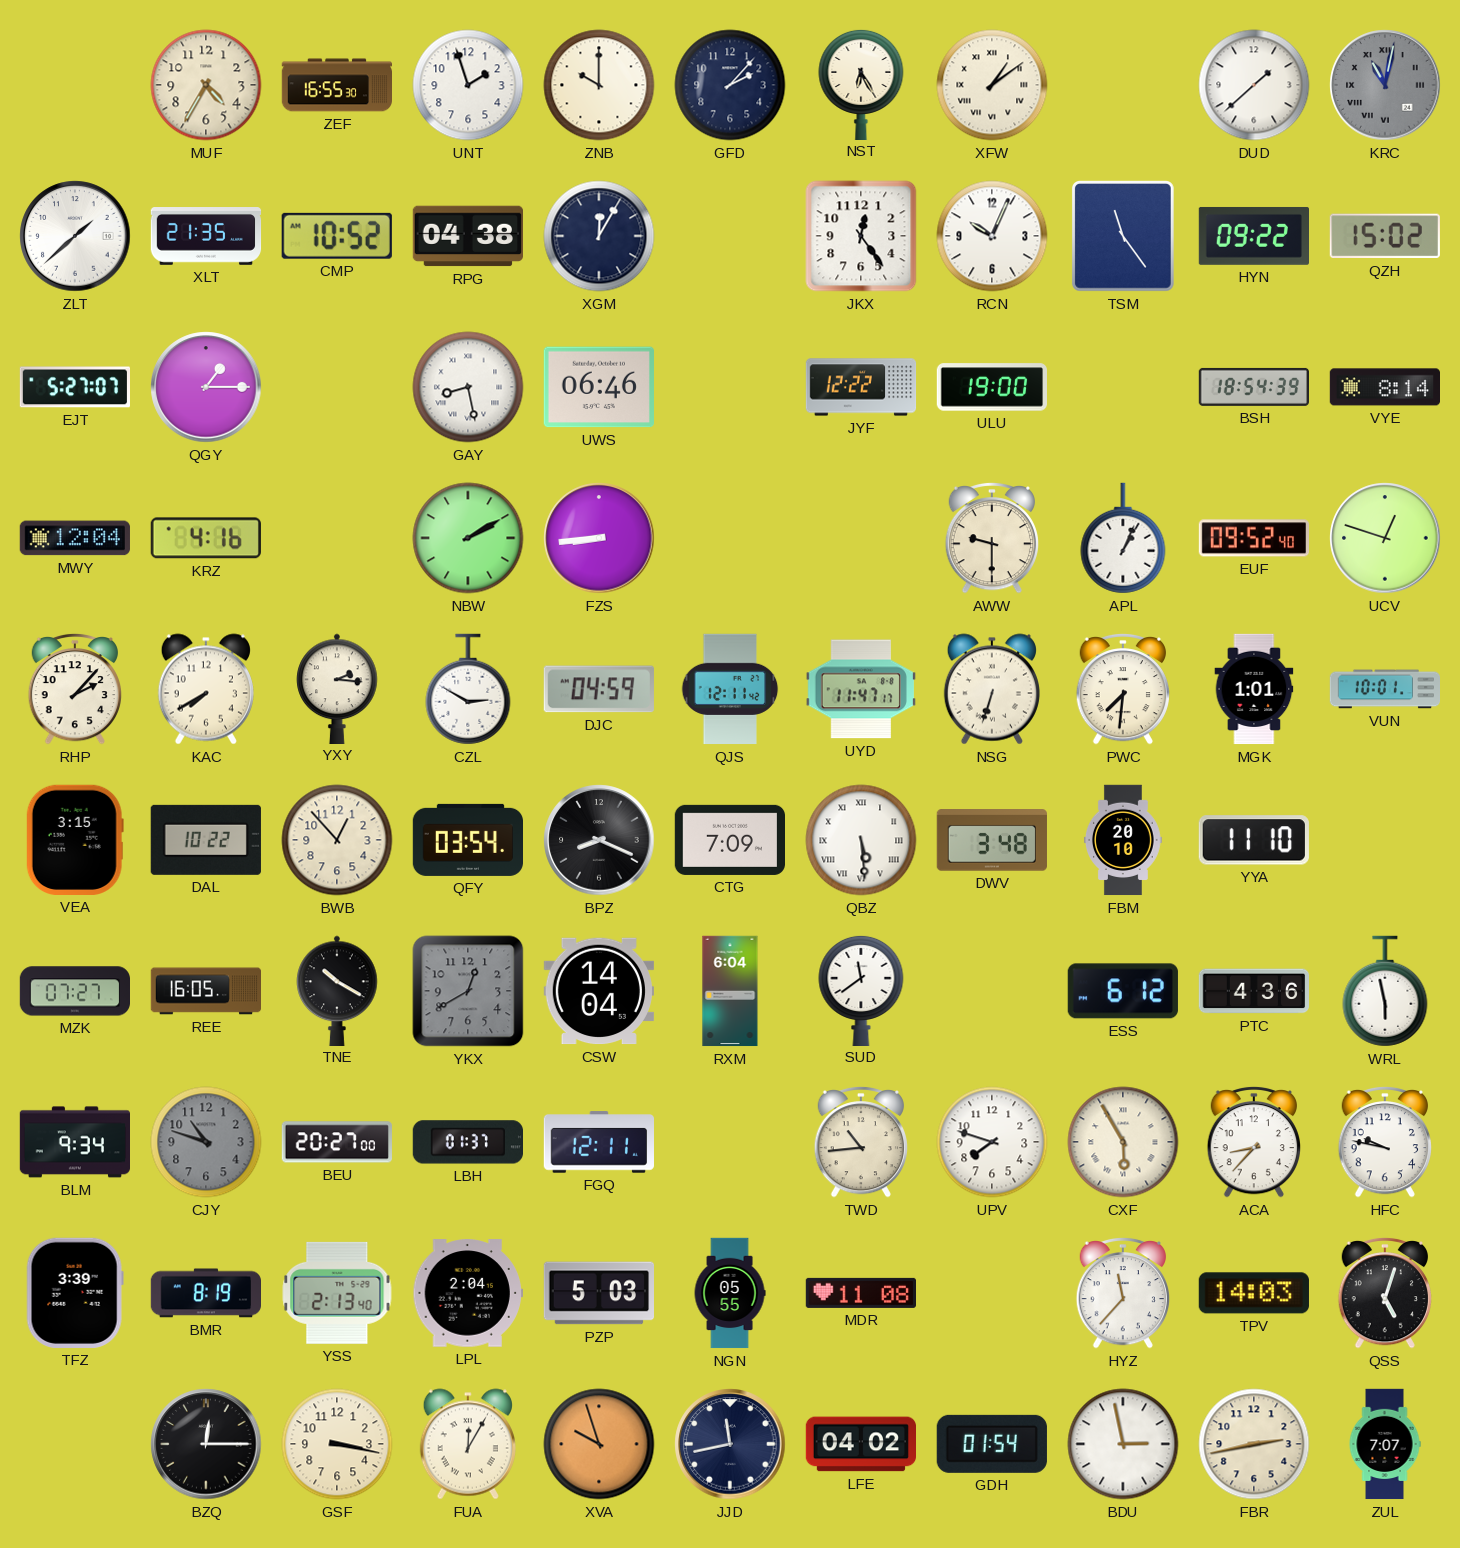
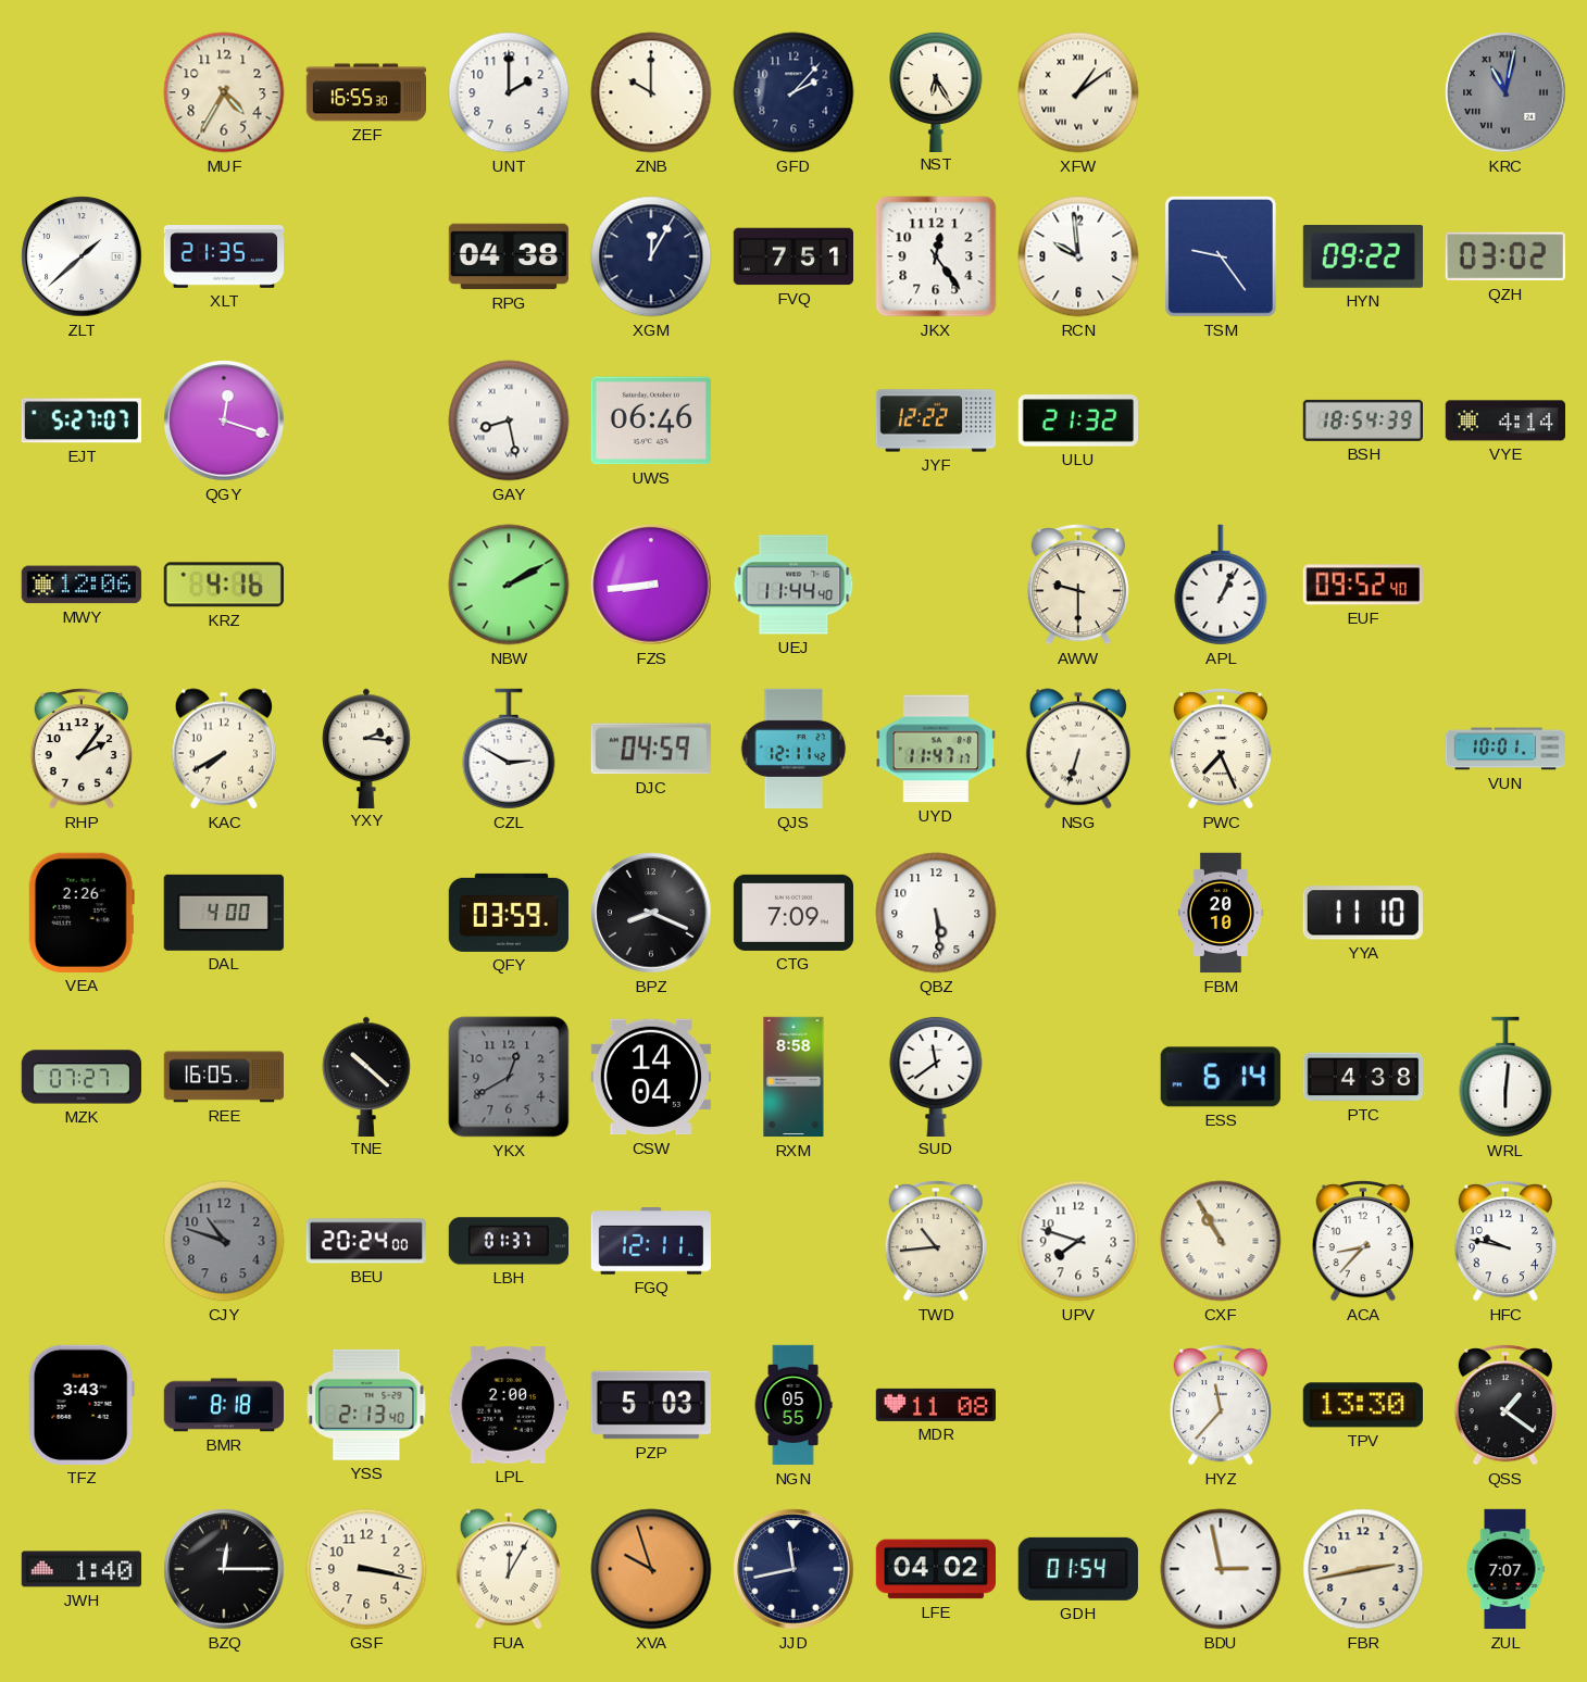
UNT: 1:57 -> 2:00 (509, 92)
DUD: 1:38 -> none (1254, 85)
CMP: 10:52 -> none (337, 236)
FVQ: none -> 7:51 (792, 256)
RCN: 10:04 -> 9:59 (1078, 256)
TSM: 11:24 -> 9:24 (1221, 258)
QZH: 15:02 -> 03:02 (1505, 256)
QGY: 1:15 -> 12:18 (224, 421)
ULU: 19:00 -> 21:32 (1077, 421)
VYE: 8:14 -> 4:14 (1504, 421)
MWY: 12:04 -> 12:06 (80, 585)
UEJ: none -> 11:44 (793, 585)
UCV: 12:48 -> none (1385, 538)
RHP: 2:07 -> 2:06 (80, 749)
PWC: 7:31 -> 7:26 (1220, 749)
MGK: 1:01 -> none (1254, 689)
VEA: 3:15 -> 2:26 (82, 913)
DAL: 10:22 -> 4:00 (224, 913)
BWB: 12:53 -> none (337, 840)
QFY: 03:54 -> 03:59 (508, 913)
QBZ numerals: Roman -> Arabic (936, 913)
DWV: 3:48 -> none (992, 840)
TNE: 10:20 -> 10:22 (366, 1076)
RXM: 6:04 -> 8:58 (793, 1077)
ESS: 6:12 -> 6:14 (1221, 1077)
PTC: 4:36 -> 4:38 (1362, 1077)
WRL: 5:58 -> 6:01 (1505, 1077)
BLM: 9:34 -> none (74, 1142)
BEU: 20:27 -> 20:24 (366, 1241)
CXF: 5:55 -> 10:55 (1221, 1241)
TFZ: 3:39 -> 3:43 (82, 1405)
BMR: 8:19 -> 8:18 (223, 1405)
LPL: 2:04 -> 2:00 (508, 1405)
TPV: 14:03 -> 13:30 (1363, 1405)
QSS: 5:03 -> 1:21 (1504, 1405)
JWH: none -> 1:40 (80, 1569)
